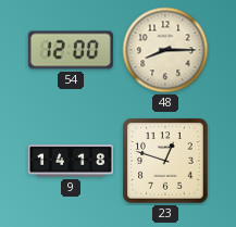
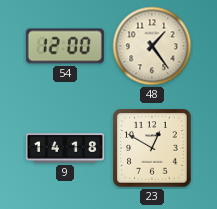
48: 8:15 -> 1:24 (152, 46)
23: 12:48 -> 12:50 (152, 148)
